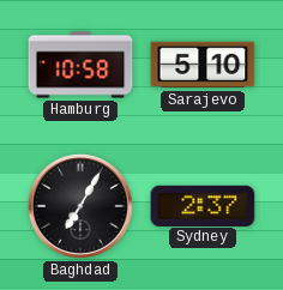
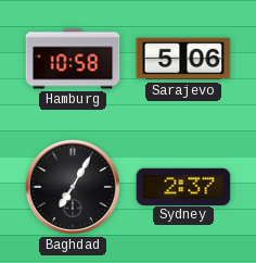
Sarajevo: 5:10 -> 5:06 (183, 59)
